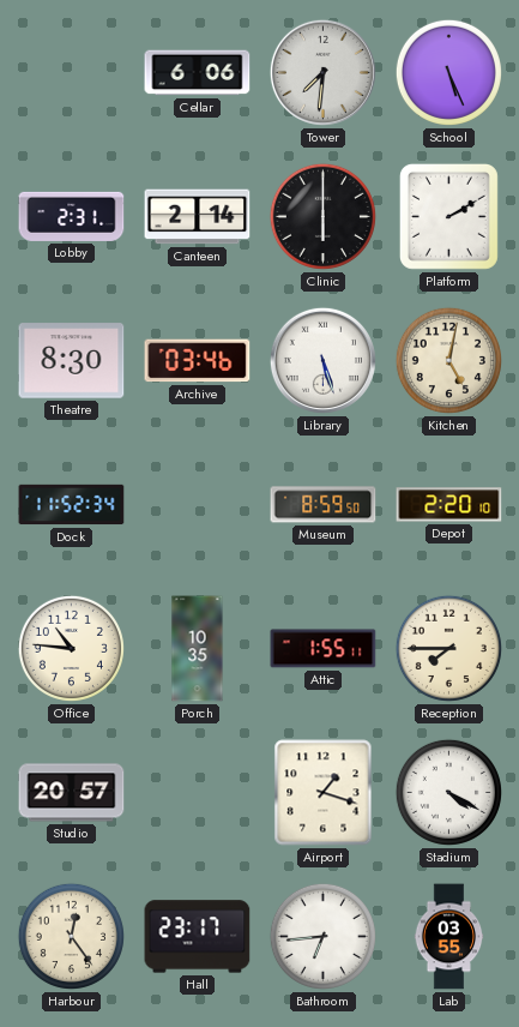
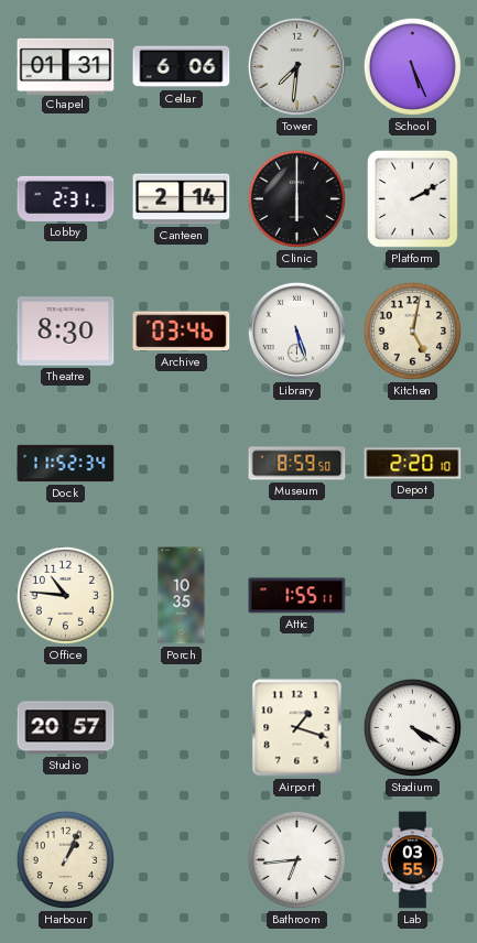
Chapel: none -> 01:31 (66, 66)
Reception: 7:45 -> none (448, 648)
Harbour: 12:24 -> 1:04 (65, 859)
Hall: 23:17 -> none (198, 937)
